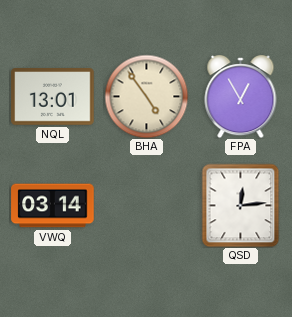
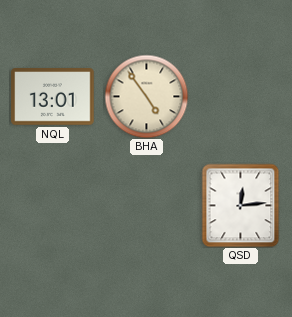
FPA: 12:55 -> none (241, 97)
VWQ: 03:14 -> none (53, 206)
